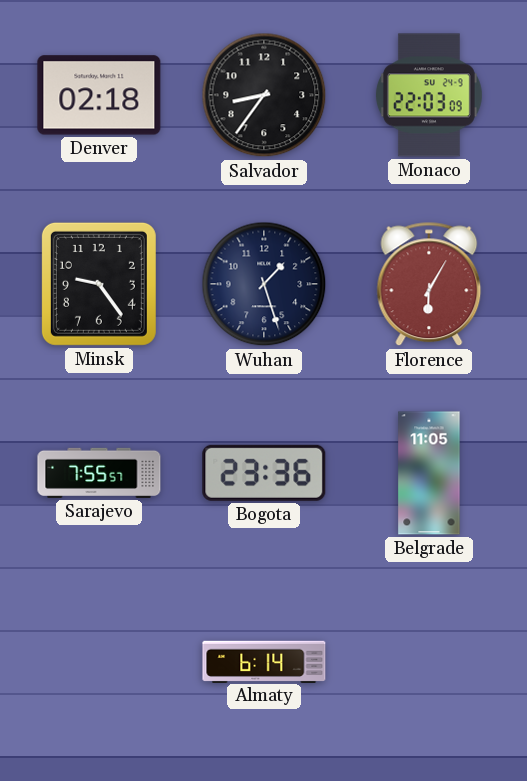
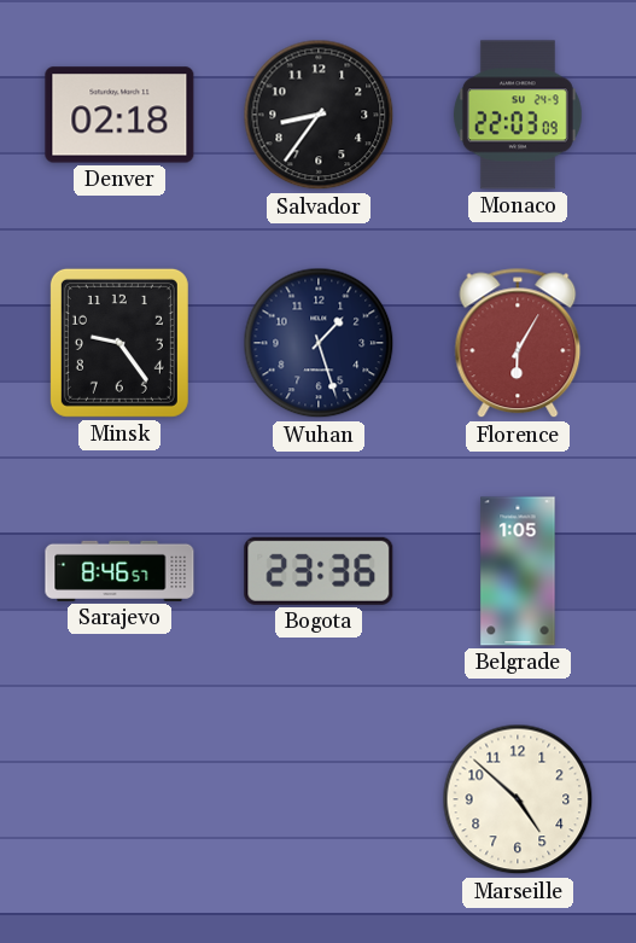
Sarajevo: 7:55 -> 8:46 (119, 571)
Belgrade: 11:05 -> 1:05 (518, 571)
Almaty: 6:14 -> none (264, 661)
Marseille: none -> 4:52 (518, 799)
